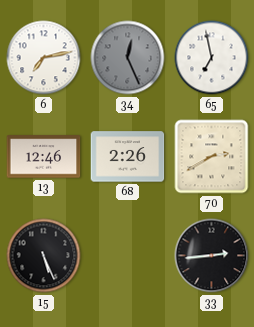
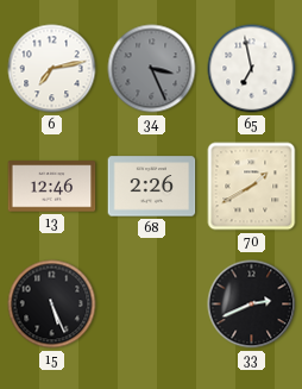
34: 12:26 -> 3:26 (152, 69)
70: 2:40 -> 1:40 (252, 187)
33: 2:44 -> 2:41 (252, 305)
